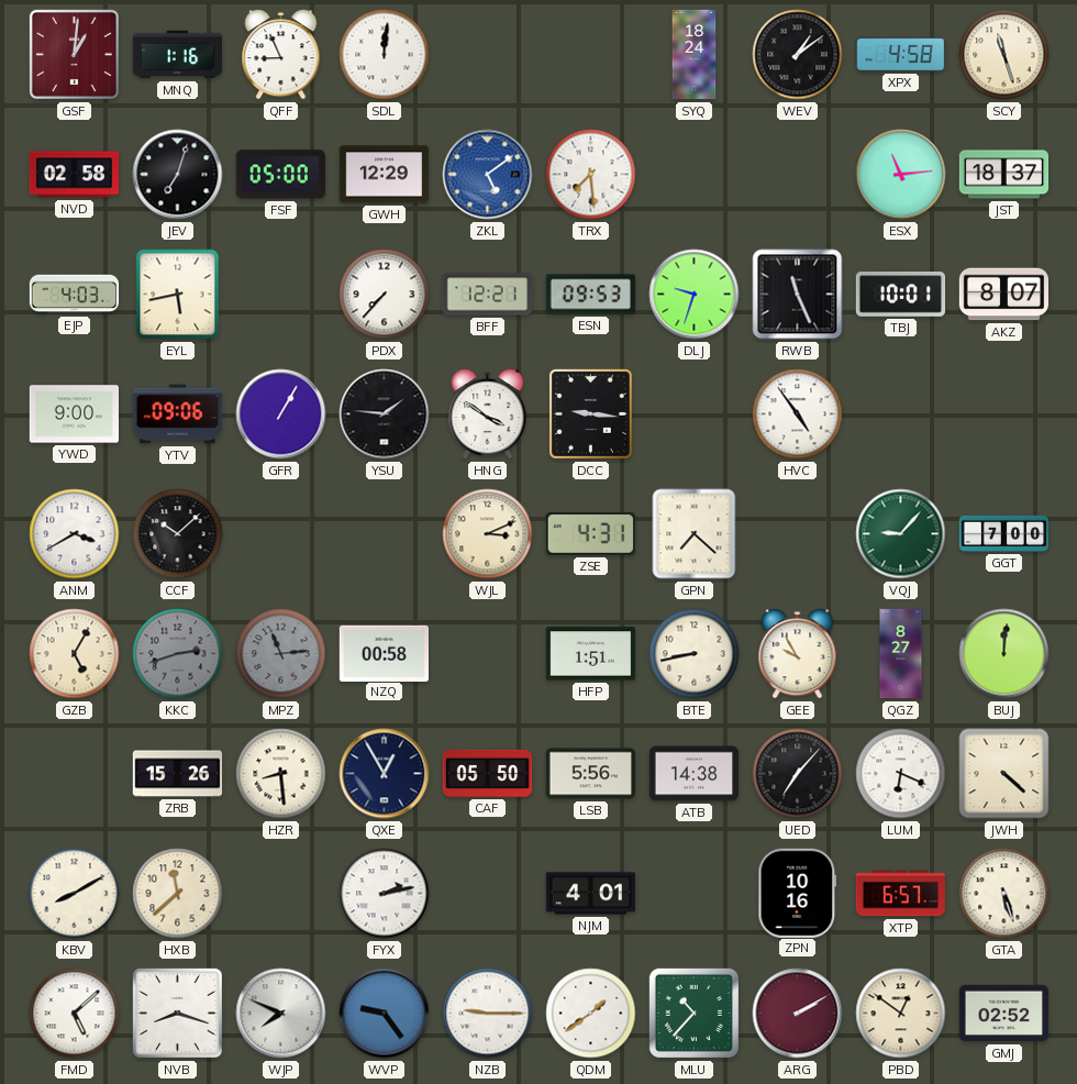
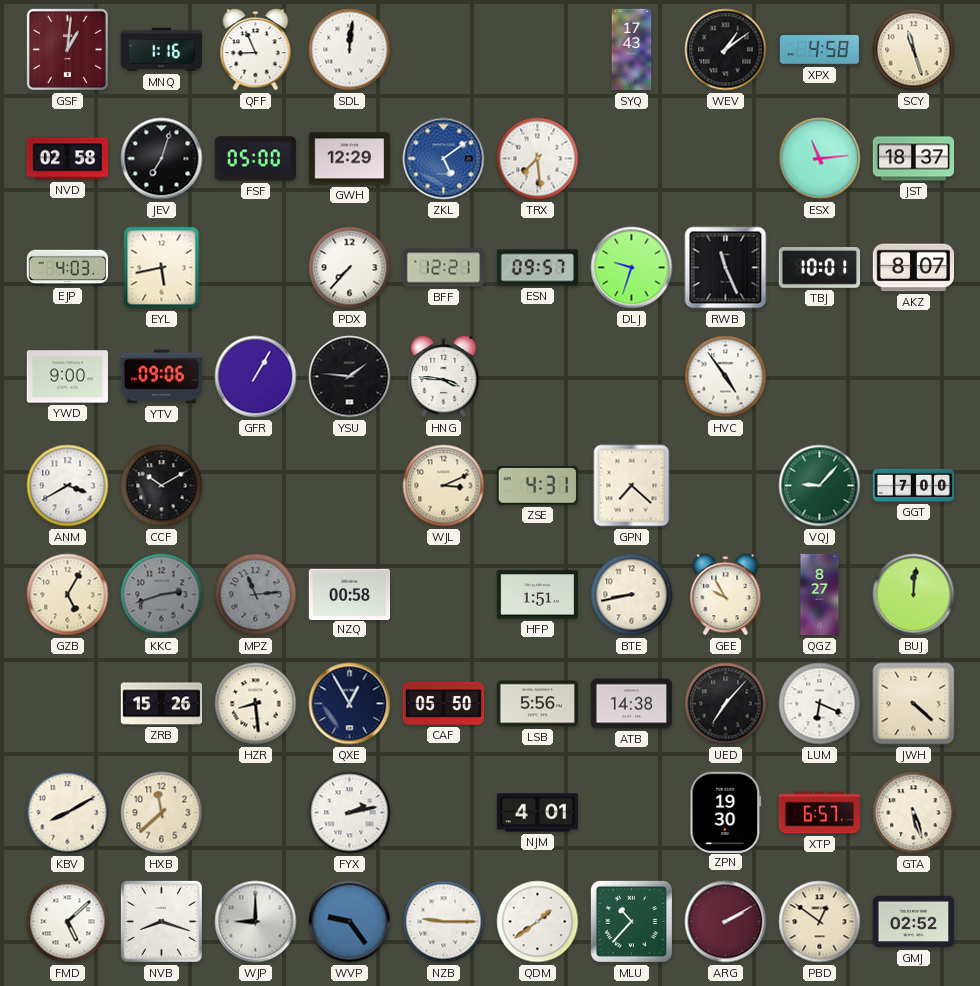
SYQ: 18:24 -> 17:43 (632, 50)
ESN: 09:53 -> 09:57 (538, 268)
HNG: 3:51 -> 3:46 (444, 377)
DCC: 9:16 -> none (590, 413)
CCF: 10:08 -> 10:10 (162, 486)
ZPN: 10:16 -> 19:30 (726, 812)
WJP: 7:49 -> 9:00 (256, 922)
